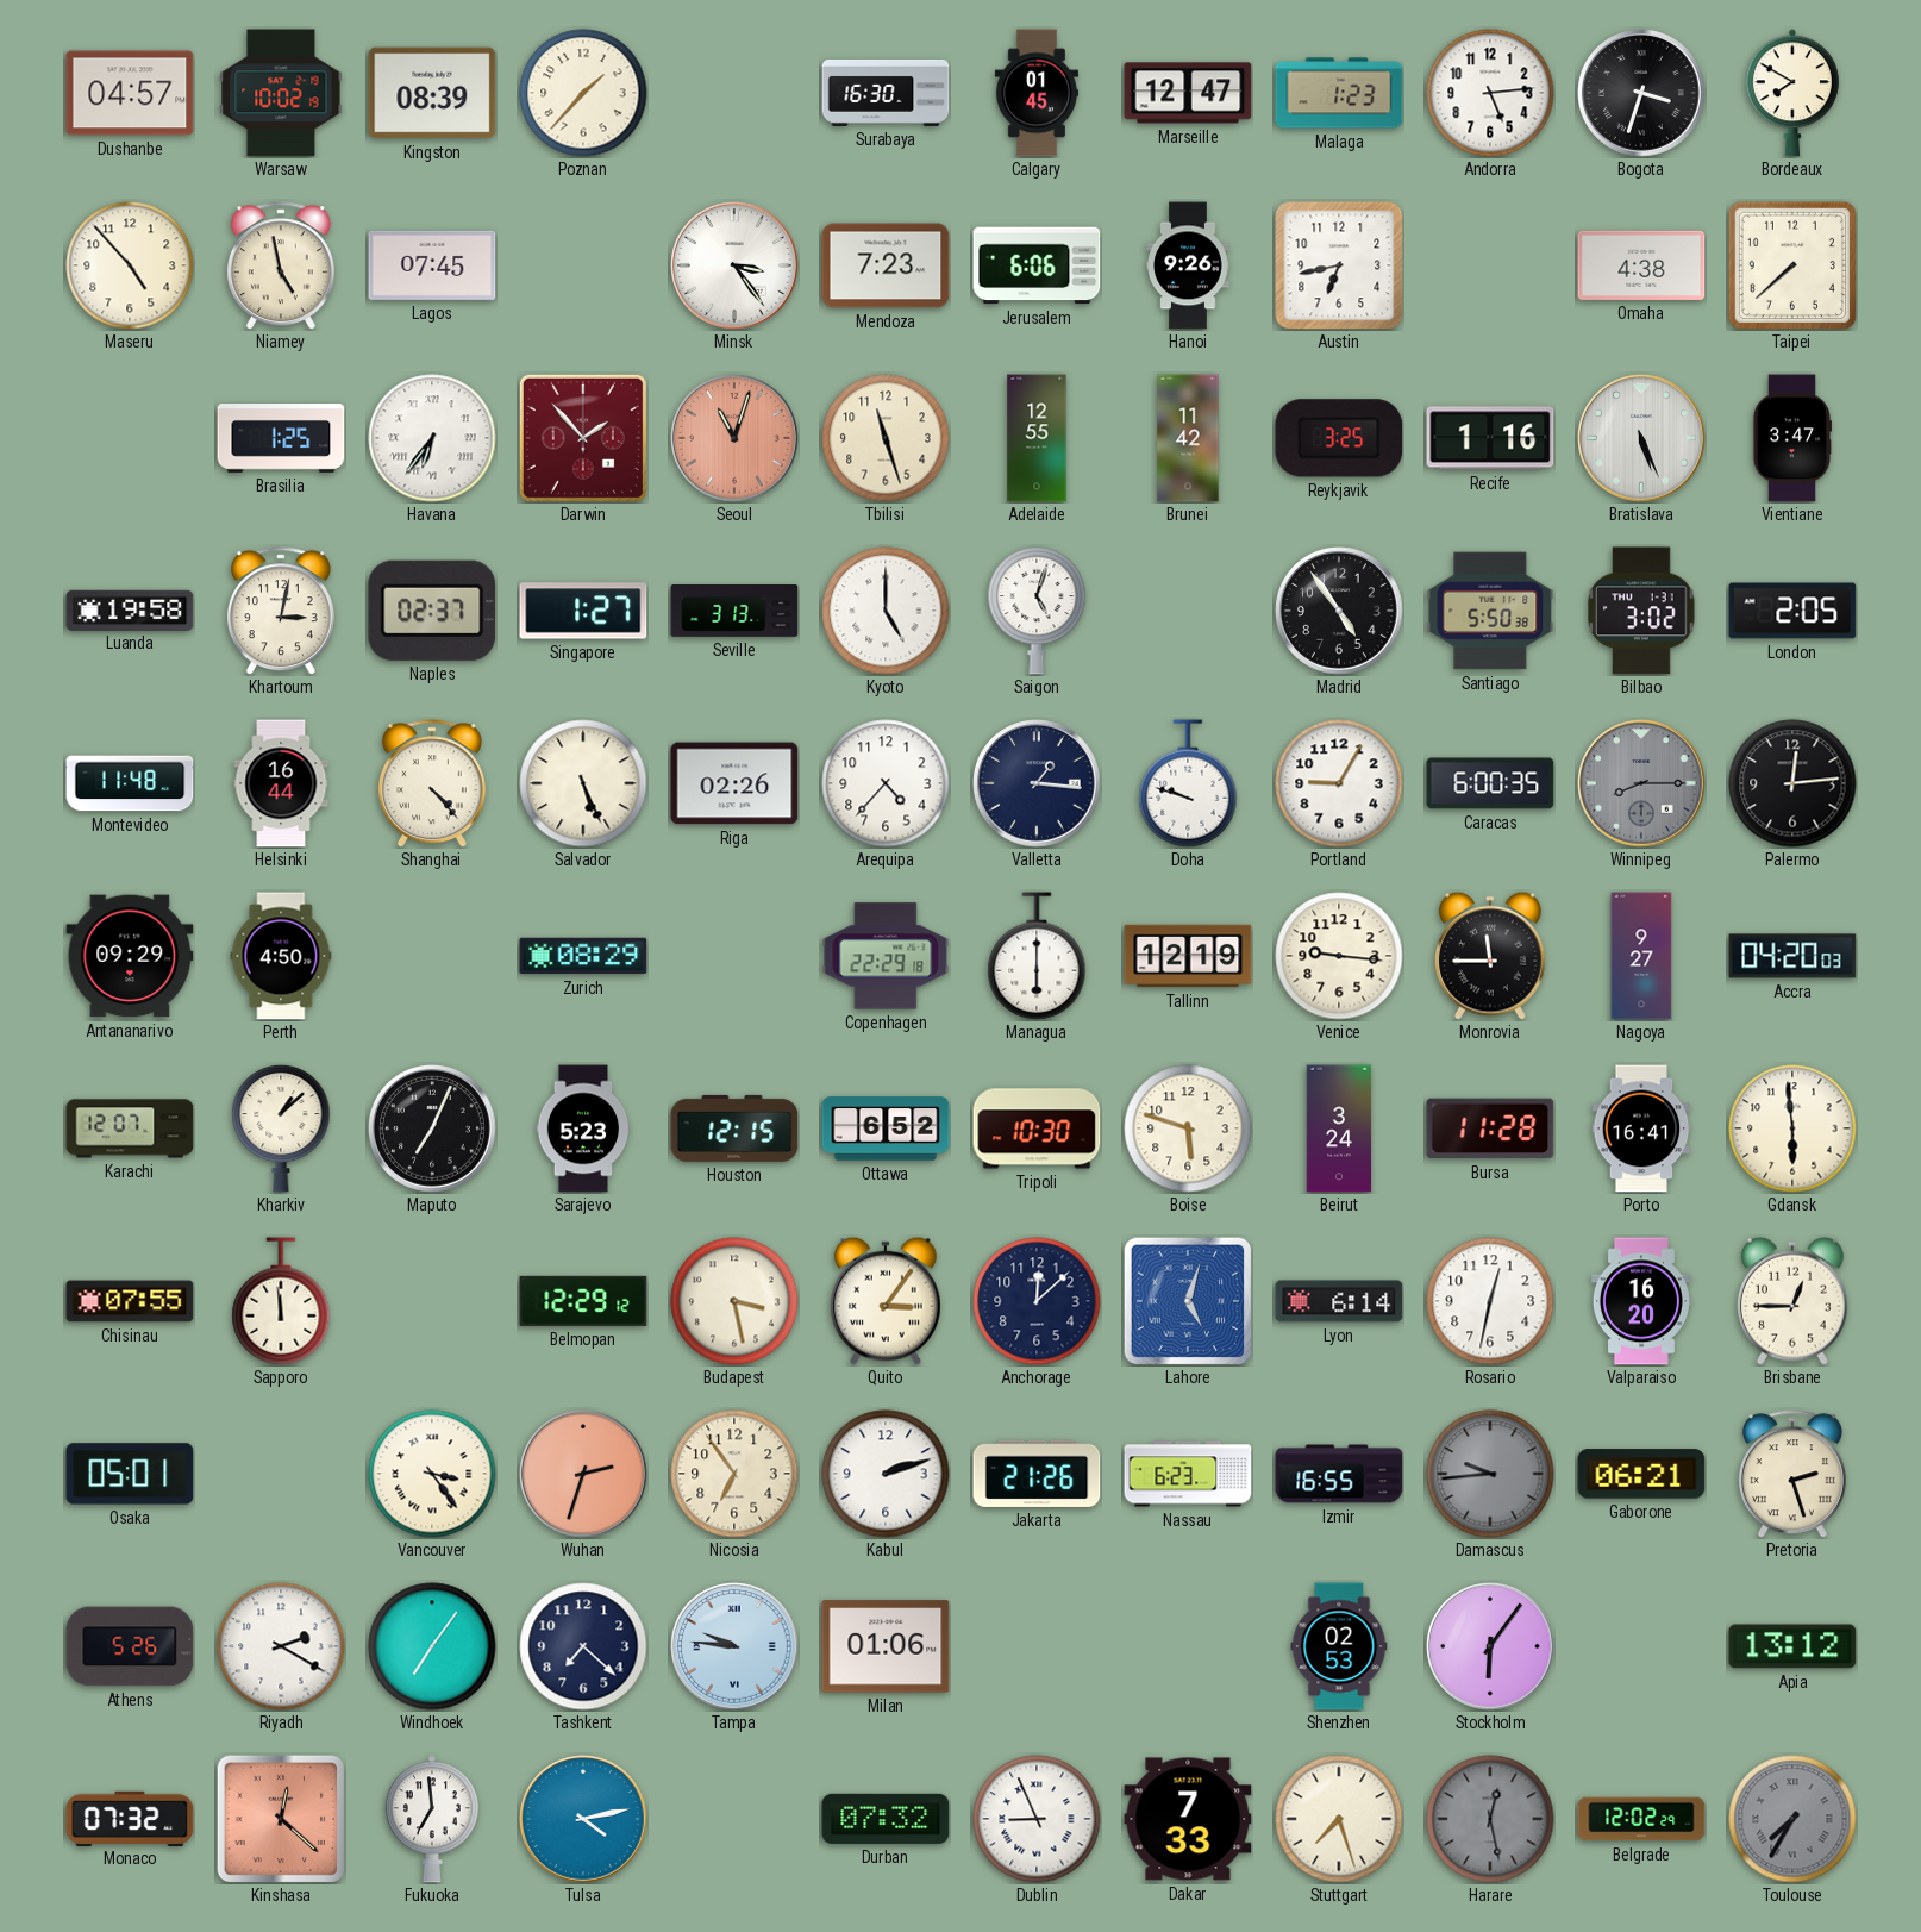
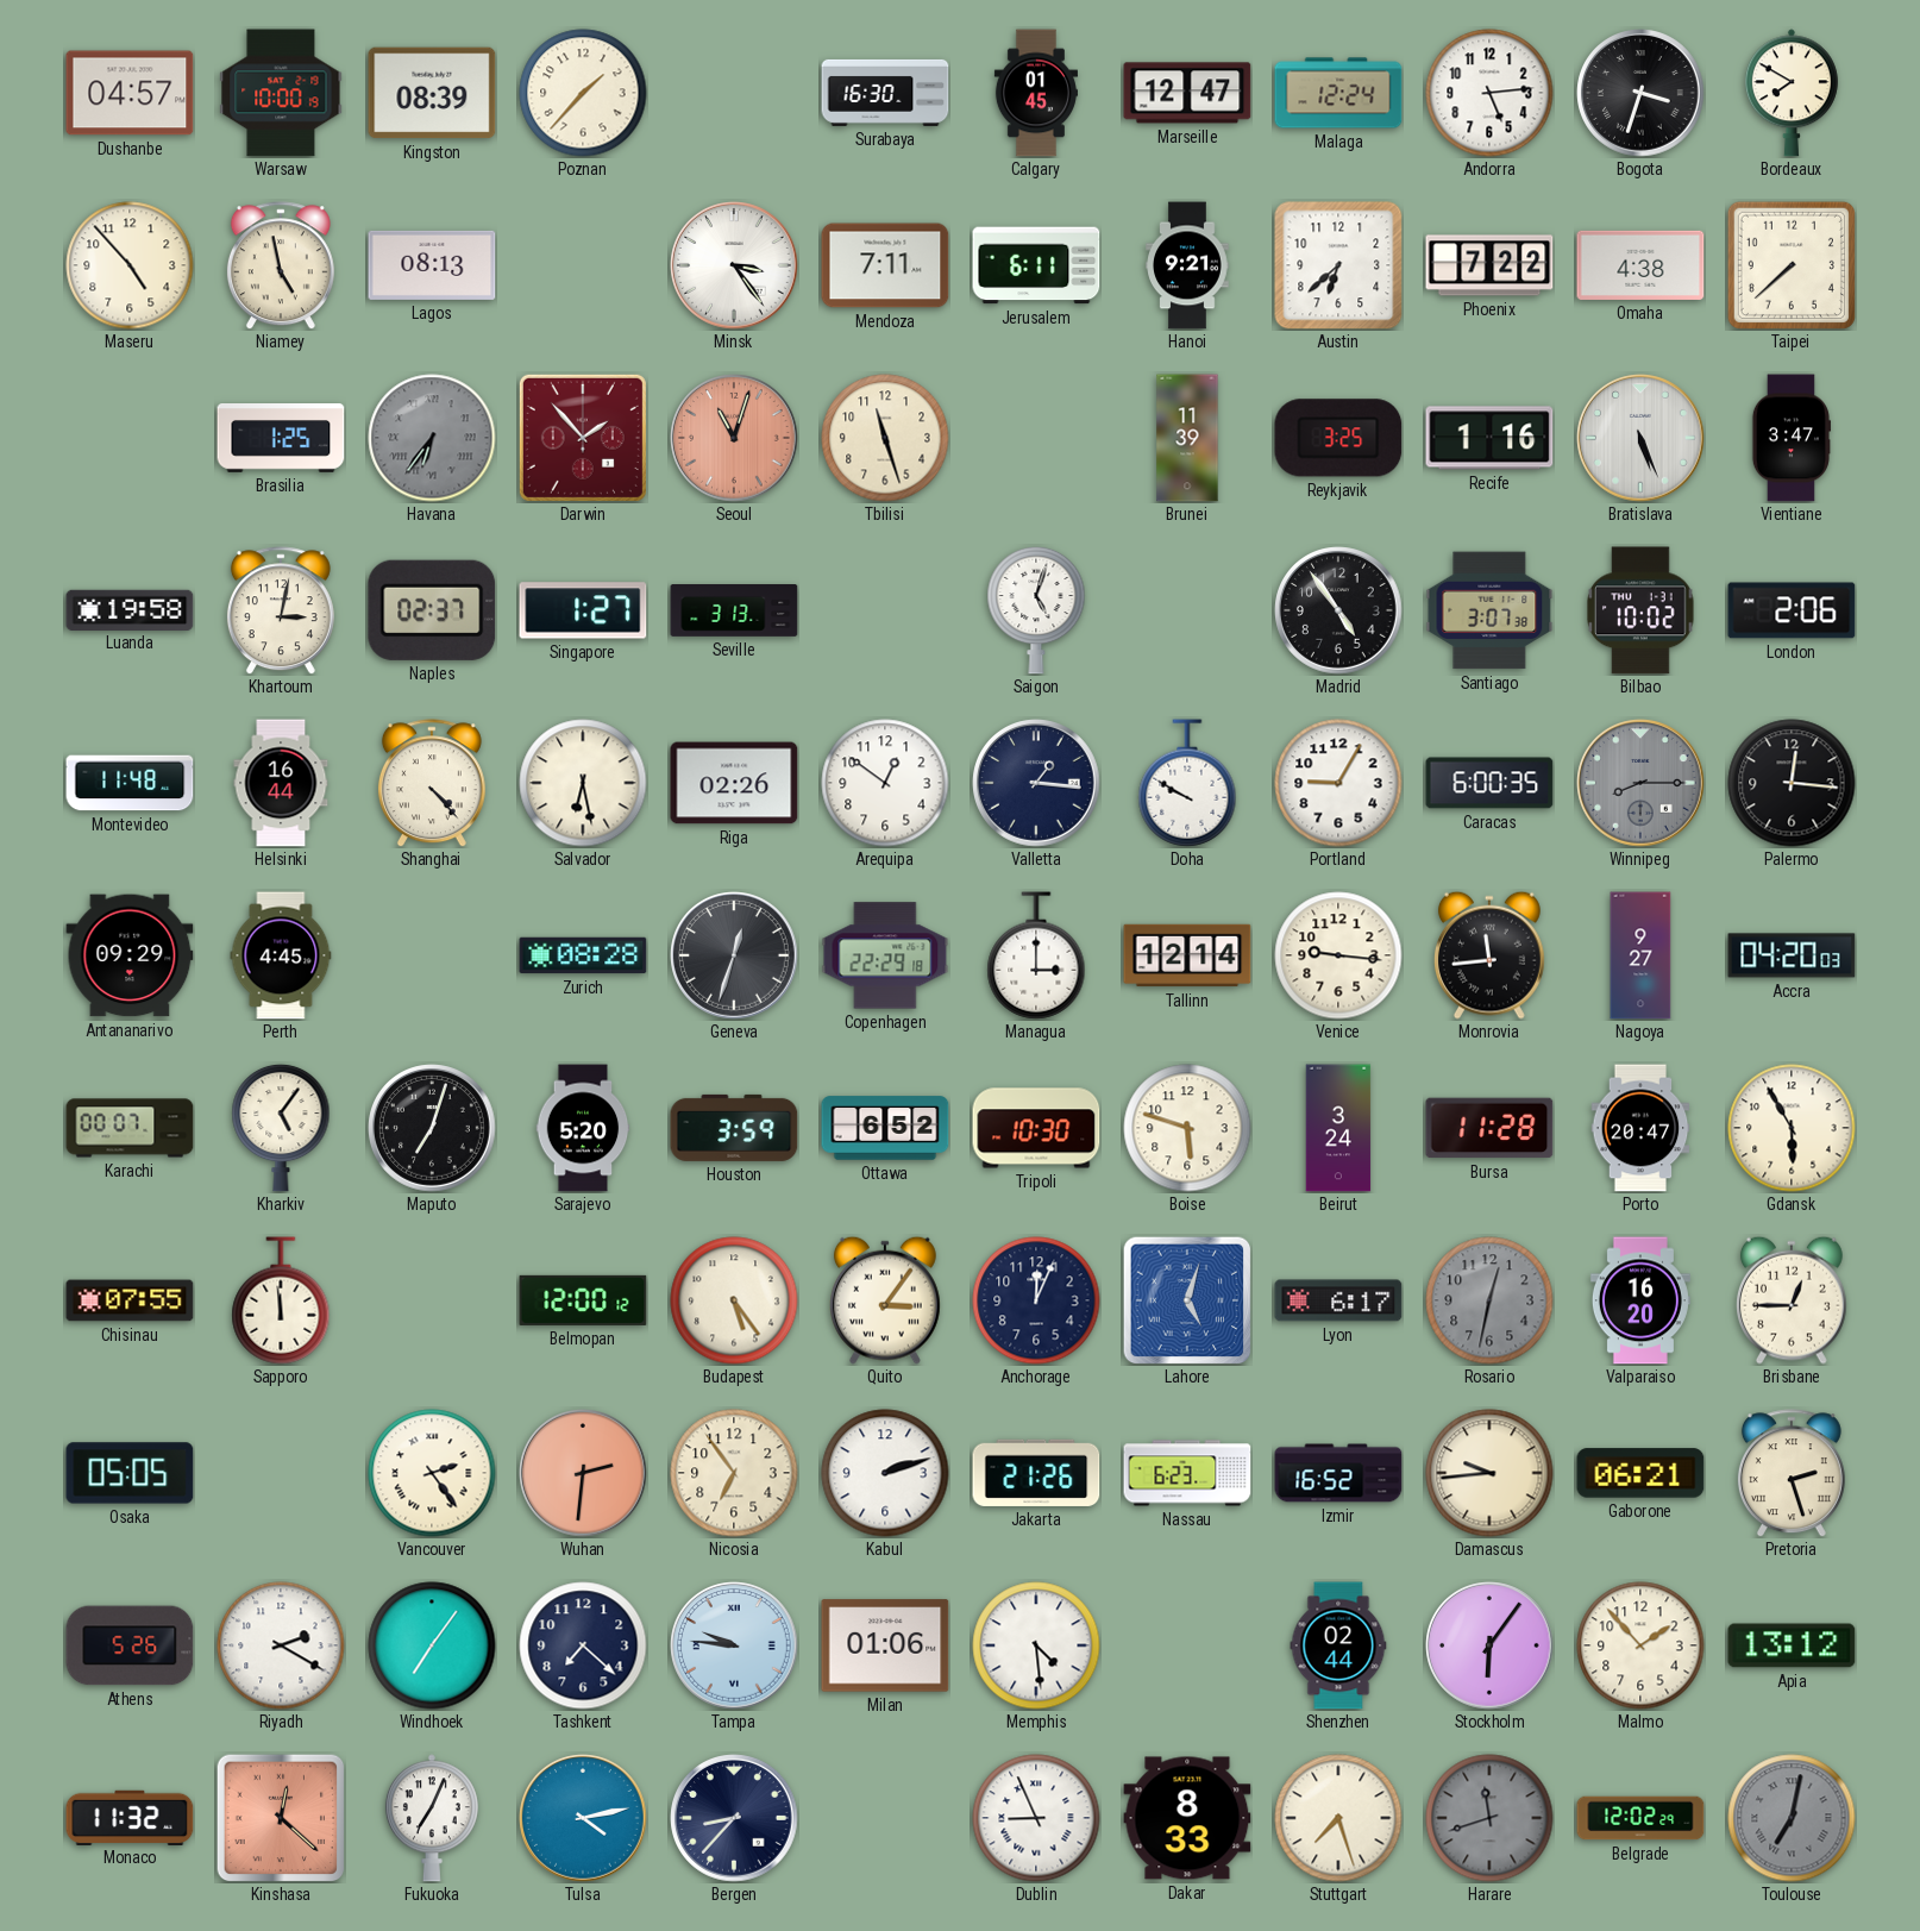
Warsaw: 10:02 -> 10:00 (281, 93)
Malaga: 1:23 -> 12:24 (1338, 93)
Lagos: 07:45 -> 08:13 (432, 265)
Mendoza: 7:23 -> 7:11 (885, 265)
Jerusalem: 6:06 -> 6:11 (1036, 265)
Hanoi: 9:26 -> 9:21 (1187, 265)
Austin: 6:43 -> 6:38 (1338, 265)
Phoenix: none -> 7:22 (1489, 265)
Havana dial: white -> grey (432, 438)
Adelaide: 12:55 -> none (1037, 438)
Brunei: 11:42 -> 11:39 (1187, 438)
Kyoto: 5:00 -> none (886, 611)
Santiago: 5:50 -> 3:07 (1489, 610)
Bilbao: 3:02 -> 10:02 (1642, 610)
London: 2:05 -> 2:06 (1792, 610)
Salvador: 5:26 -> 6:28 (583, 783)
Arequipa: 4:37 -> 12:51 (885, 783)
Doha: 9:48 -> 9:50 (1187, 783)
Palermo: 12:14 -> 12:16 (1792, 783)
Perth: 4:50 -> 4:45 (281, 955)
Zurich: 08:29 -> 08:28 (583, 955)
Geneva: none -> 12:33 (734, 955)
Managua: 6:00 -> 3:00 (1036, 955)
Tallinn: 12:19 -> 12:14 (1187, 955)
Monrovia: 11:45 -> 11:44 (1489, 955)
Karachi: 12:07 -> 00:07 (130, 1128)
Kharkiv: 1:08 -> 5:06 (281, 1128)
Maputo: 7:04 -> 7:03 (432, 1128)
Sarajevo: 5:23 -> 5:20 (583, 1128)
Houston: 12:15 -> 3:59 (734, 1128)
Porto: 16:41 -> 20:47 (1640, 1128)
Gdansk: 5:59 -> 5:55 (1792, 1128)
Belmopan: 12:29 -> 12:00 (583, 1300)
Budapest: 3:28 -> 5:24 (734, 1300)
Anchorage: 12:08 -> 12:04 (1036, 1300)
Lyon: 6:14 -> 6:17 (1338, 1300)
Rosario dial: white -> grey (1489, 1300)
Osaka: 05:01 -> 05:05 (130, 1473)
Vancouver: 3:24 -> 2:24 (432, 1473)
Wuhan: 2:33 -> 2:31 (583, 1473)
Izmir: 16:55 -> 16:52 (1338, 1473)
Damascus dial: grey -> cream (1489, 1473)
Memphis: none -> 4:29 (1036, 1645)
Shenzhen: 02:53 -> 02:44 (1338, 1645)
Malmo: none -> 1:53 (1640, 1645)
Monaco: 07:32 -> 11:32 (130, 1817)
Fukuoka: 6:59 -> 7:04 (432, 1818)
Bergen: none -> 8:37 (734, 1818)
Durban: 07:32 -> none (886, 1819)
Dakar: 7:33 -> 8:33 (1187, 1818)
Harare: 12:28 -> 11:42 (1489, 1818)
Toulouse: 7:35 -> 7:02 (1792, 1818)
